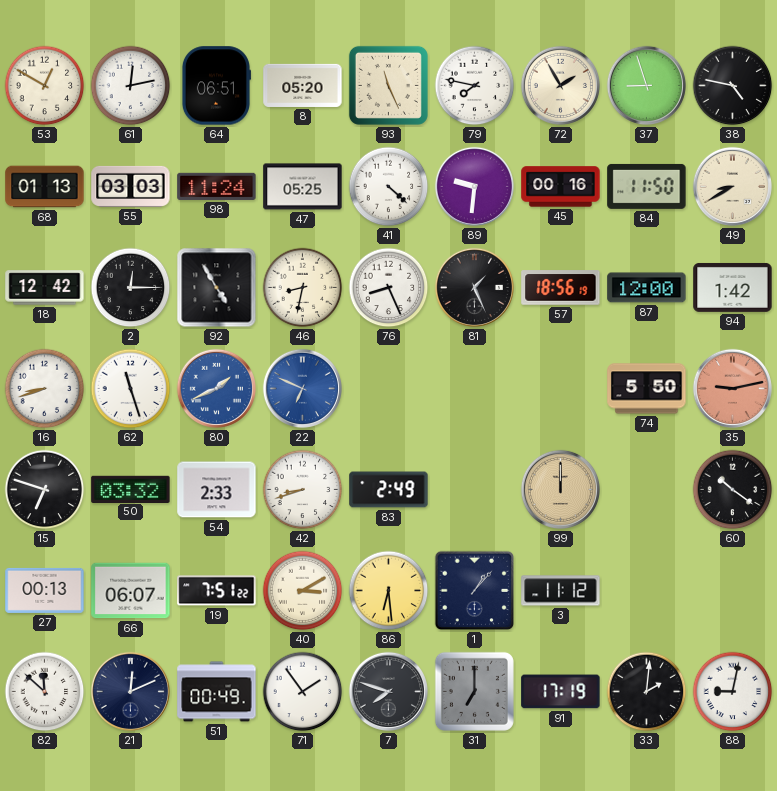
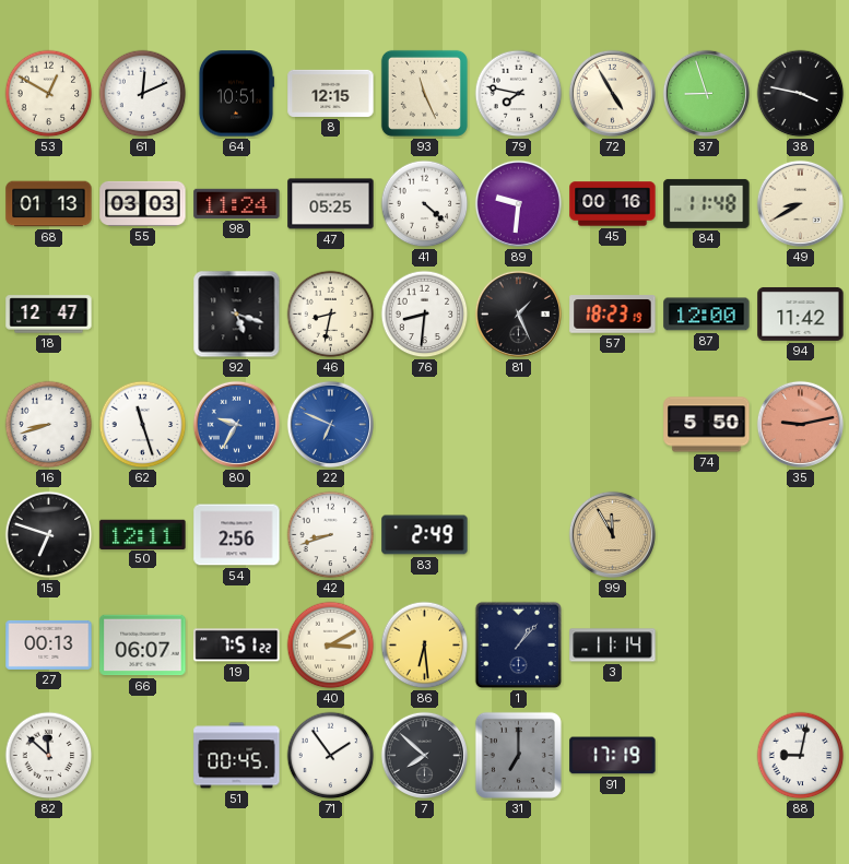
61: 12:13 -> 12:11 (143, 94)
64: 06:51 -> 10:51 (236, 94)
8: 05:20 -> 12:15 (331, 93)
72: 1:55 -> 4:55 (612, 93)
38: 4:47 -> 3:47 (801, 94)
84: 11:50 -> 11:48 (707, 203)
18: 12:42 -> 12:47 (49, 315)
2: 12:15 -> none (131, 288)
92: 4:55 -> 5:18 (237, 315)
76: 8:26 -> 8:31 (425, 315)
57: 18:56 -> 18:23 (613, 315)
94: 1:42 -> 11:42 (801, 313)
80: 1:41 -> 9:35 (236, 424)
50: 03:32 -> 12:11 (143, 534)
54: 2:33 -> 2:56 (237, 535)
99: 12:00 -> 11:55 (612, 534)
60: 10:21 -> none (733, 490)
3: 11:12 -> 11:14 (613, 646)
21: 12:11 -> none (130, 691)
51: 00:49 -> 00:45 (237, 756)
7: 7:48 -> 7:52 (424, 755)
33: 2:01 -> none (647, 692)
